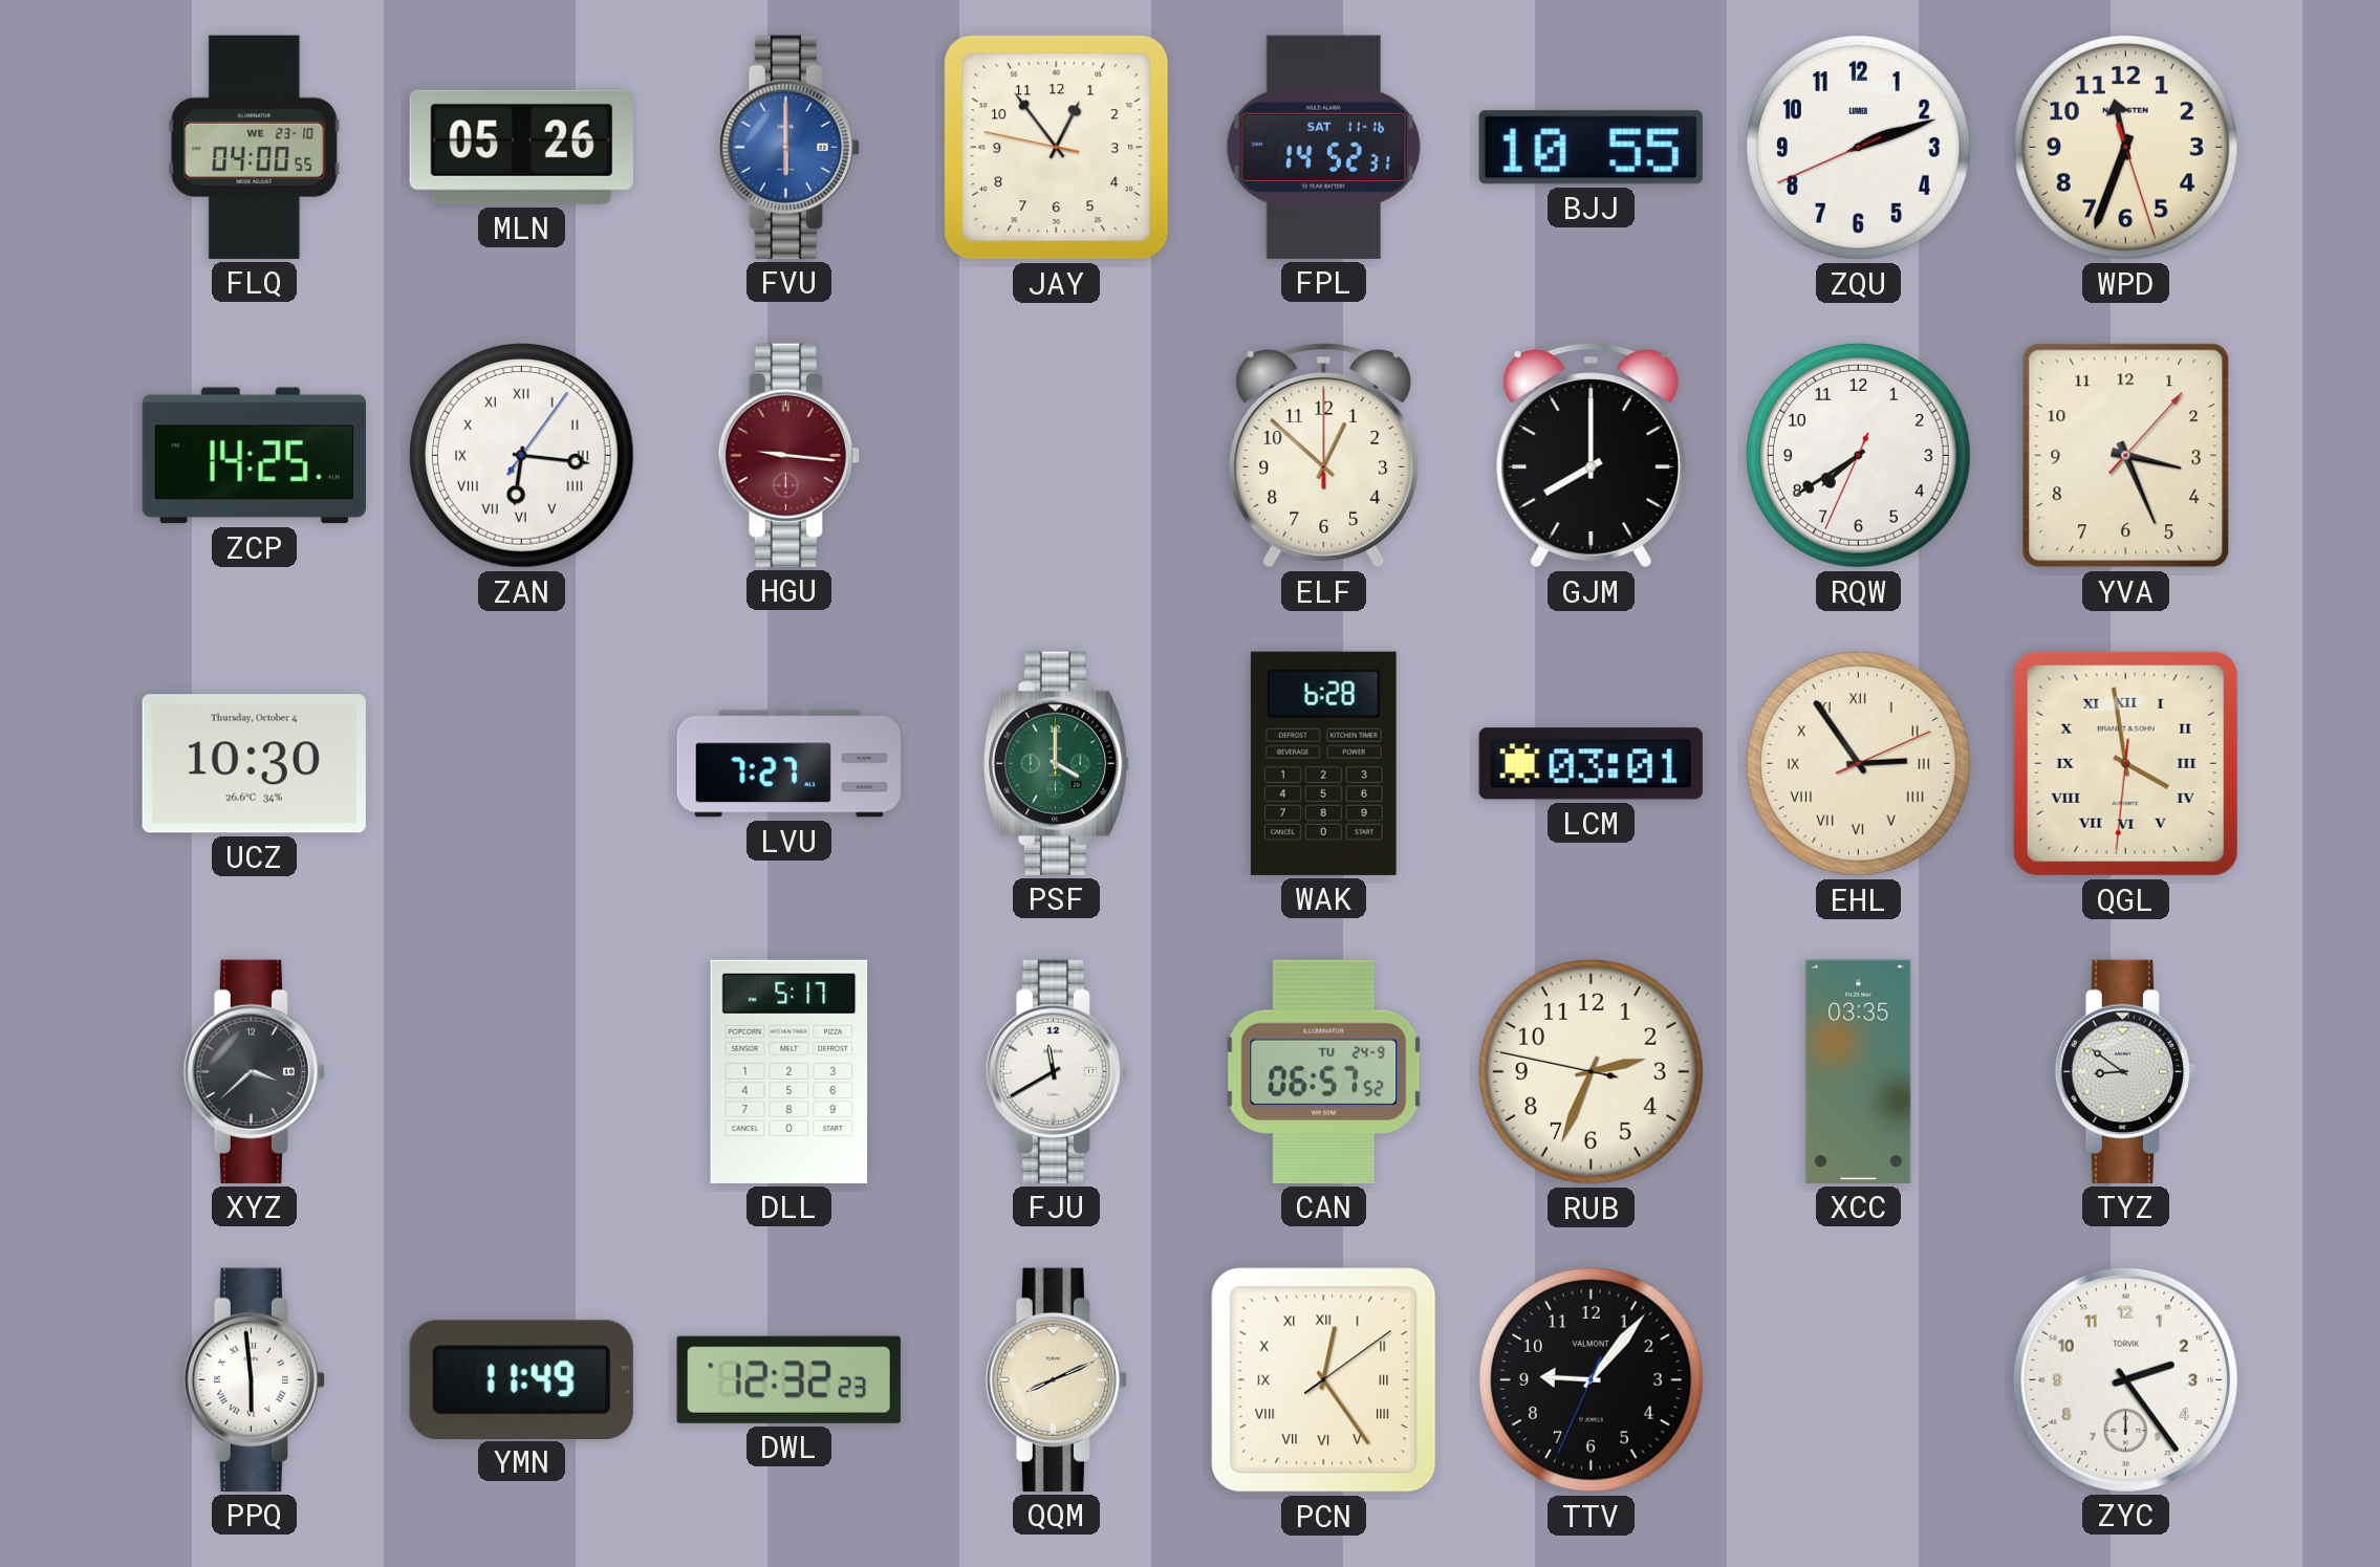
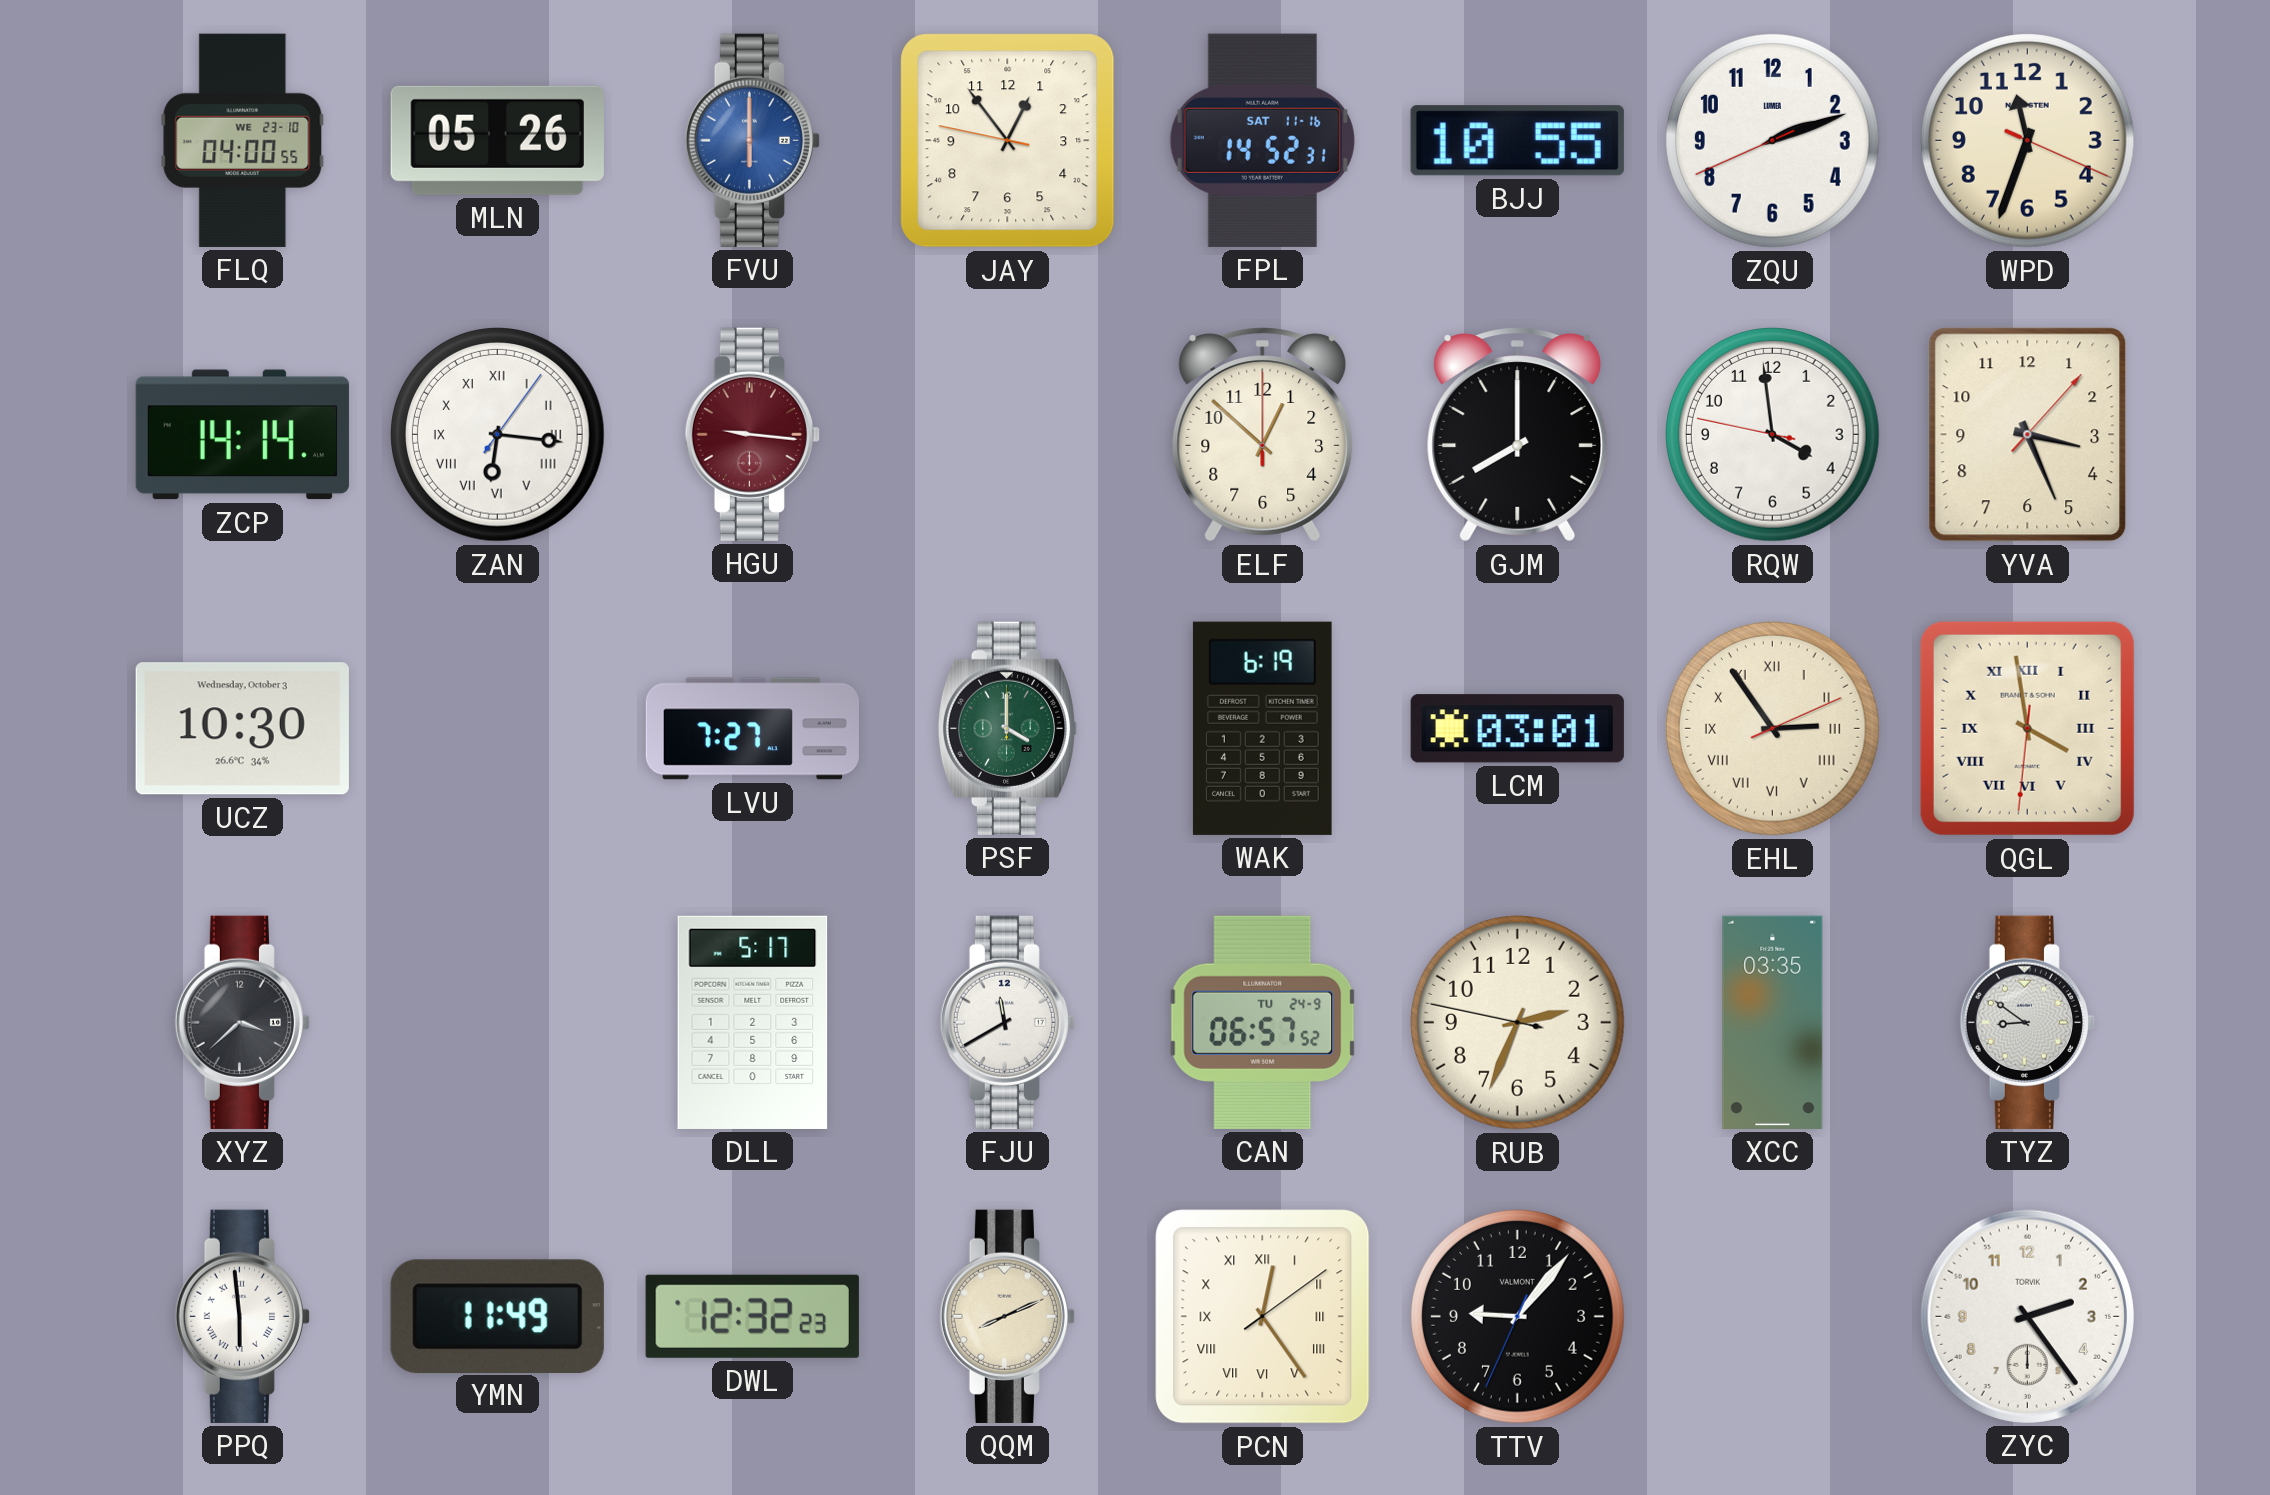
WPD: 11:33:27 -> 11:33:19 (2028, 141)
ZCP: 14:25 -> 14:14 (242, 435)
RQW: 7:39 -> 3:58 (1773, 435)
UCZ date: Thursday, October 4 -> Wednesday, October 3 (242, 729)
WAK: 6:28 -> 6:19 (1262, 728)
